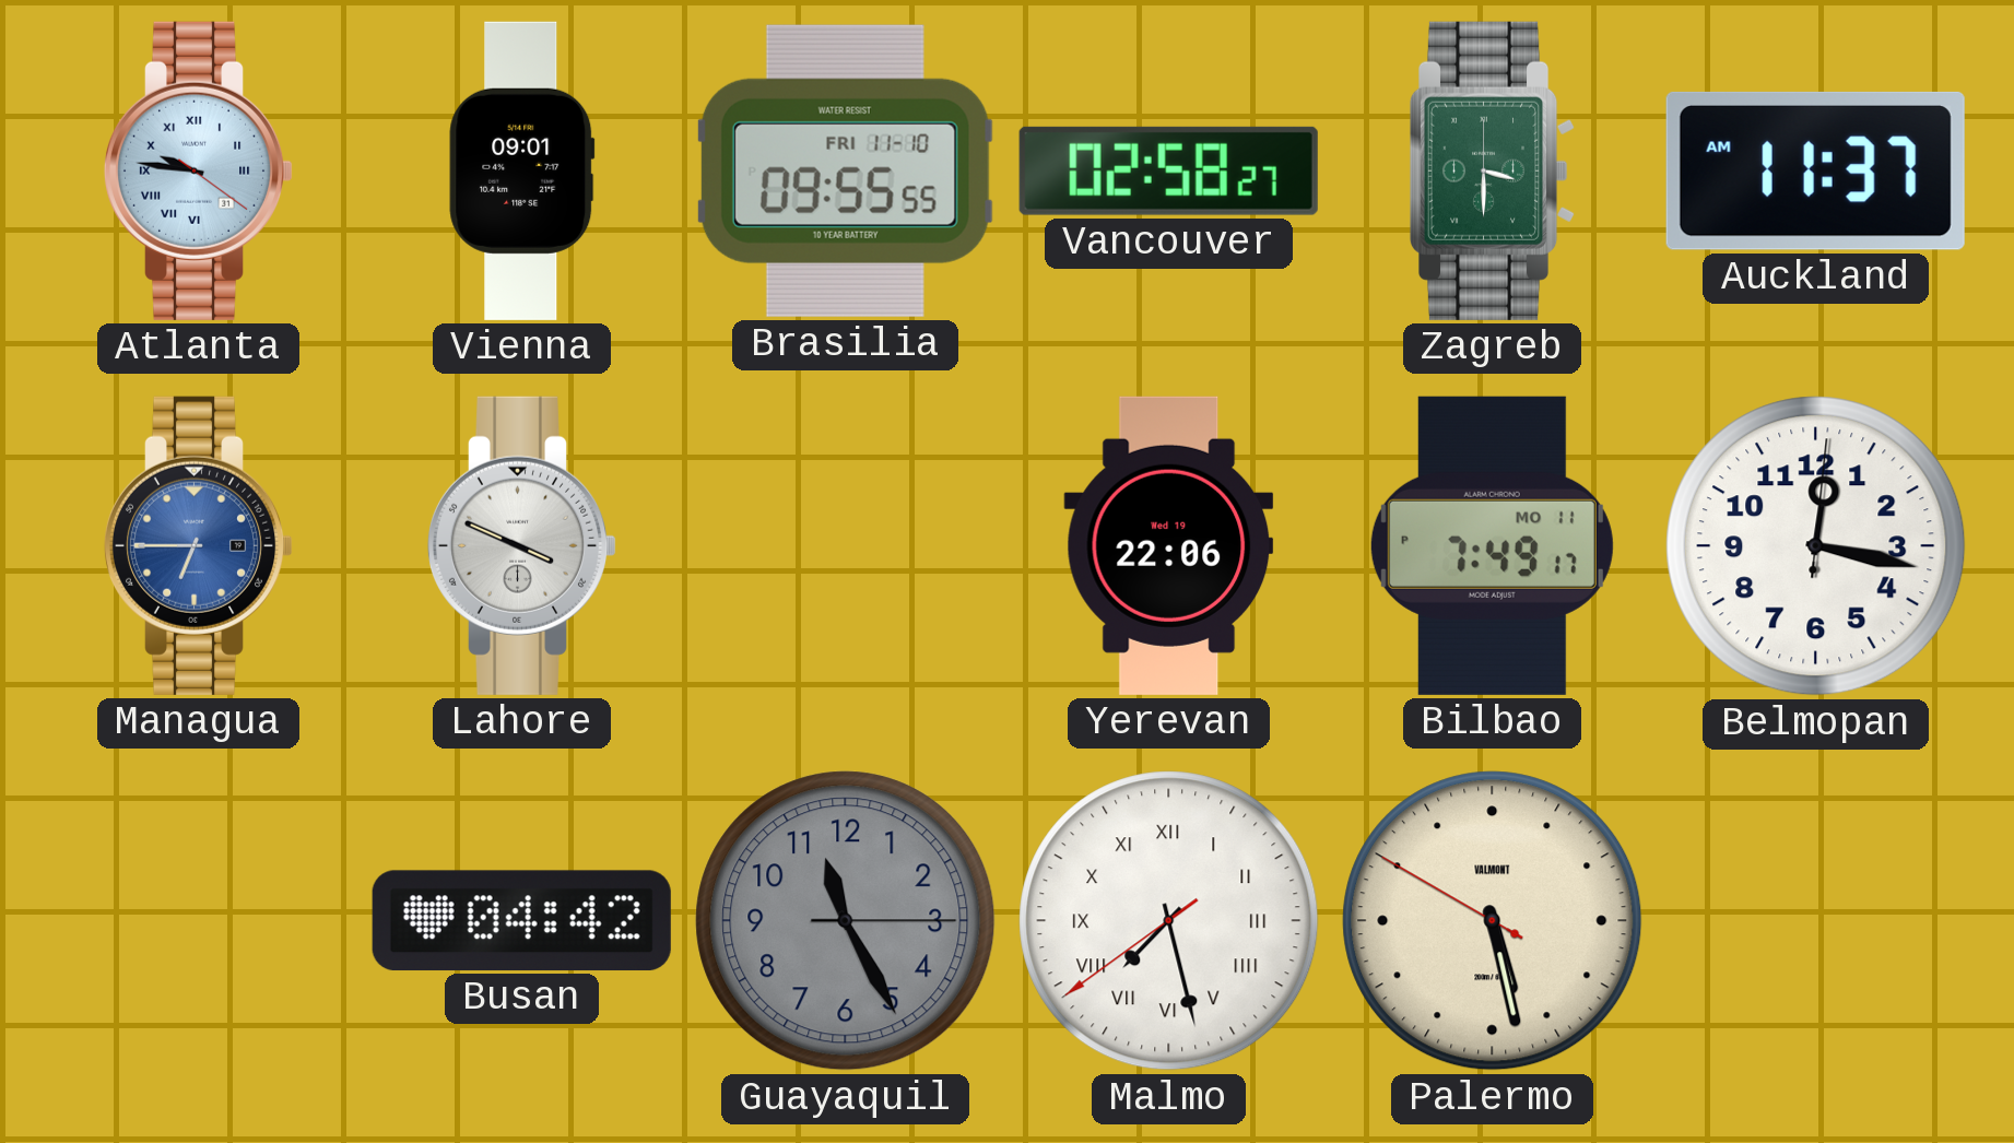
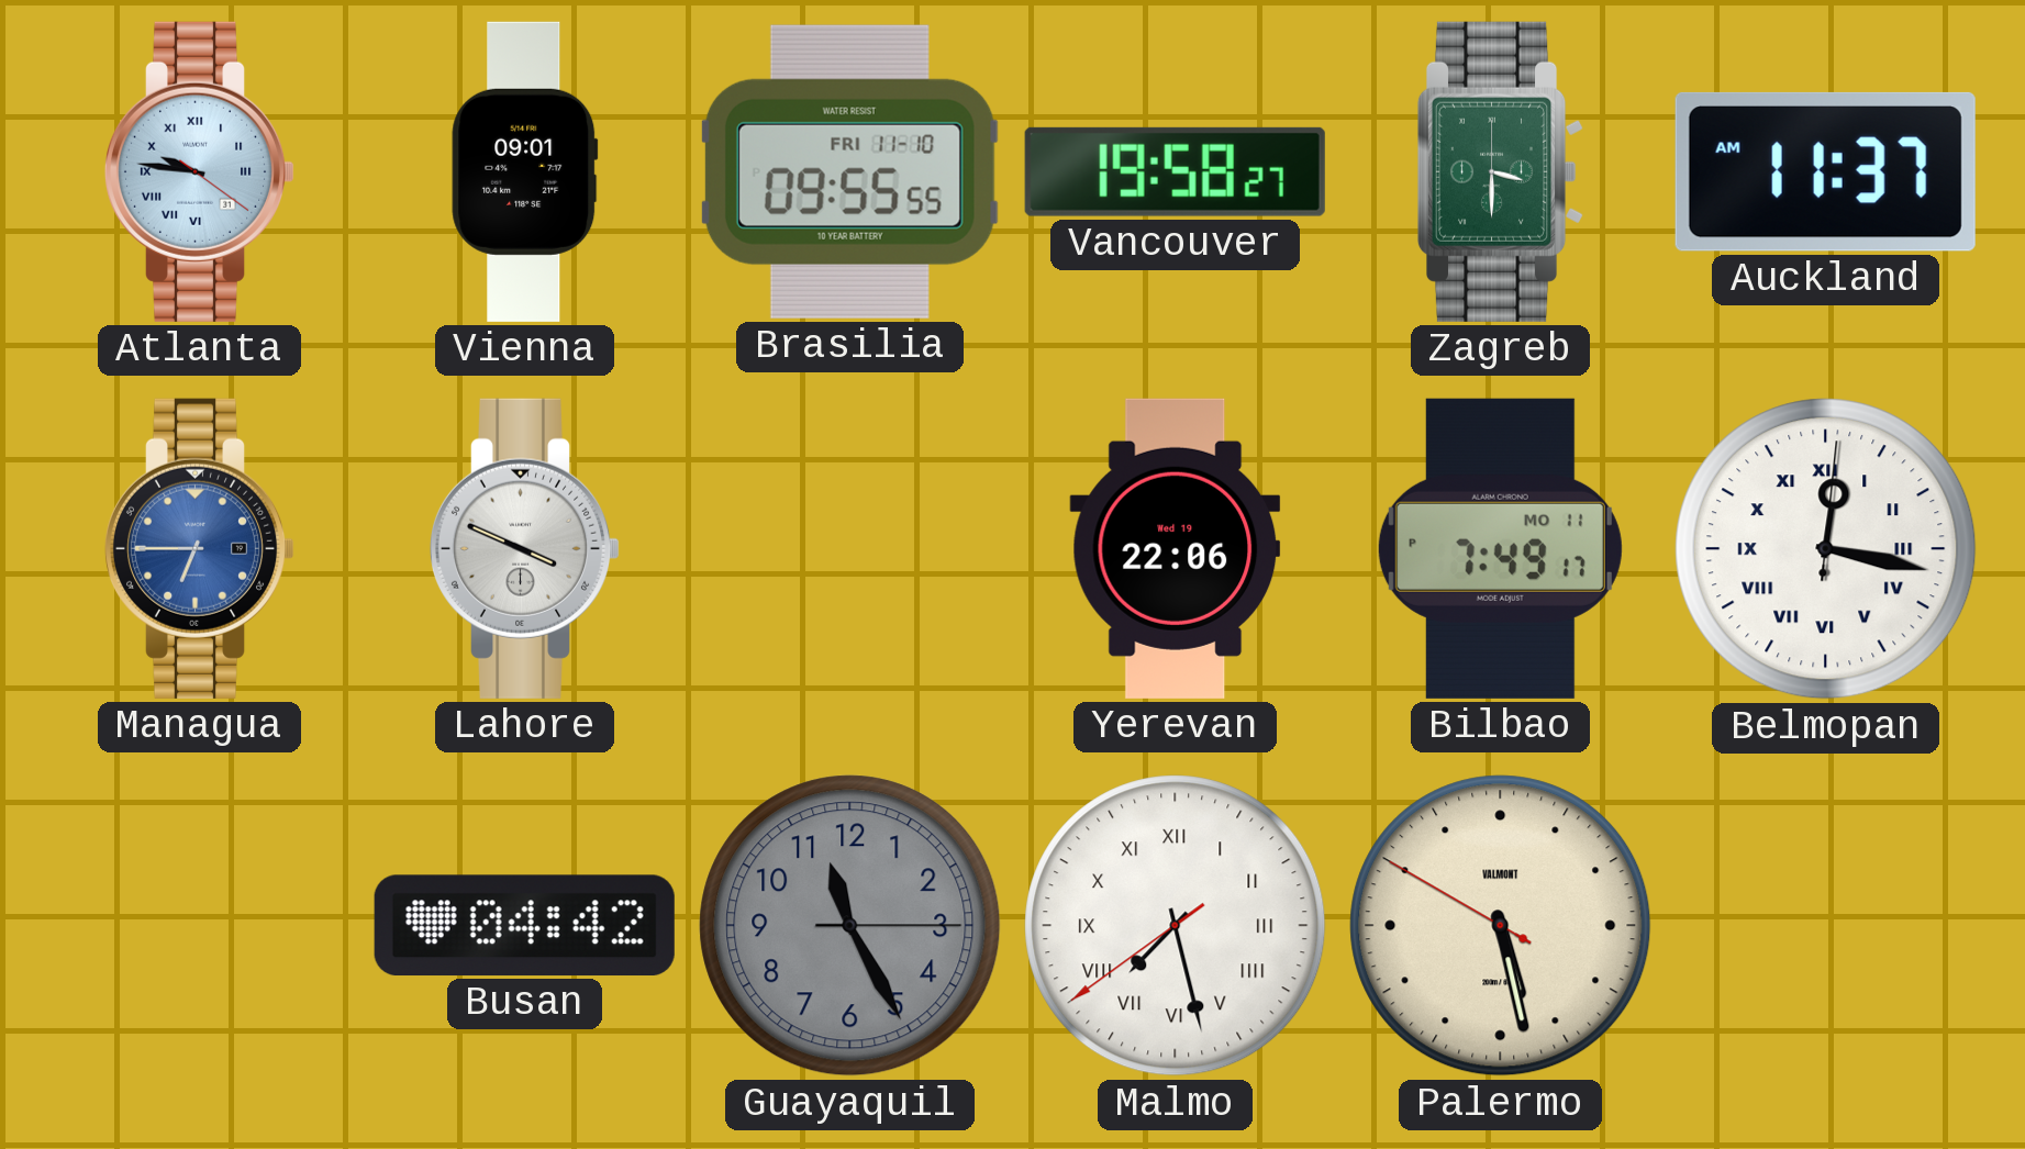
Vancouver: 02:58 -> 19:58 (1175, 171)
Belmopan numerals: Arabic -> Roman (1826, 549)
